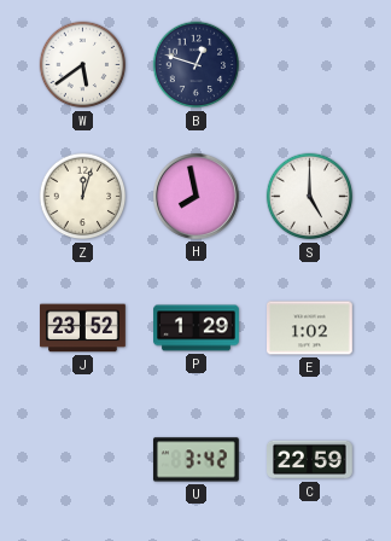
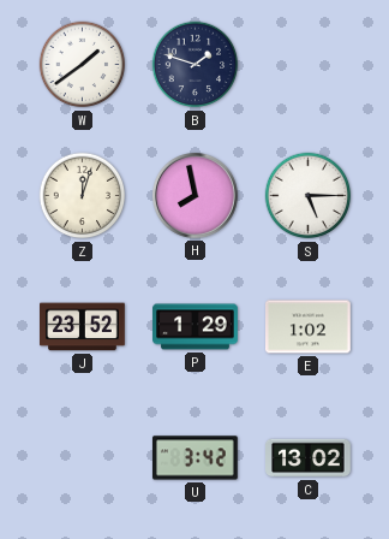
W: 5:39 -> 1:39 (83, 65)
B: 12:48 -> 1:48 (196, 65)
S: 5:00 -> 5:15 (309, 196)
C: 22:59 -> 13:02 (309, 458)
